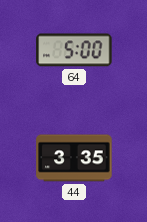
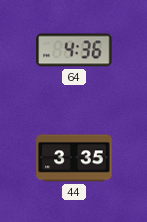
64: 5:00 -> 4:36 (74, 50)
